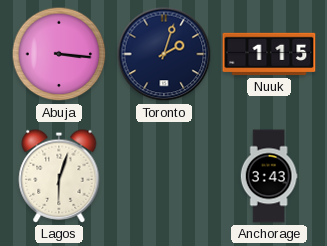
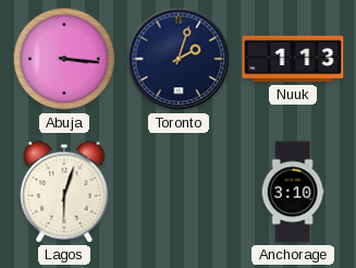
Nuuk: 1:15 -> 1:13 (293, 59)
Anchorage: 3:43 -> 3:10 (293, 192)
